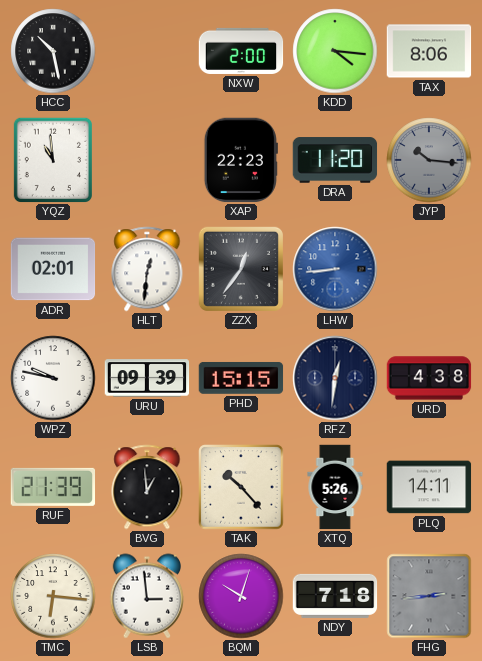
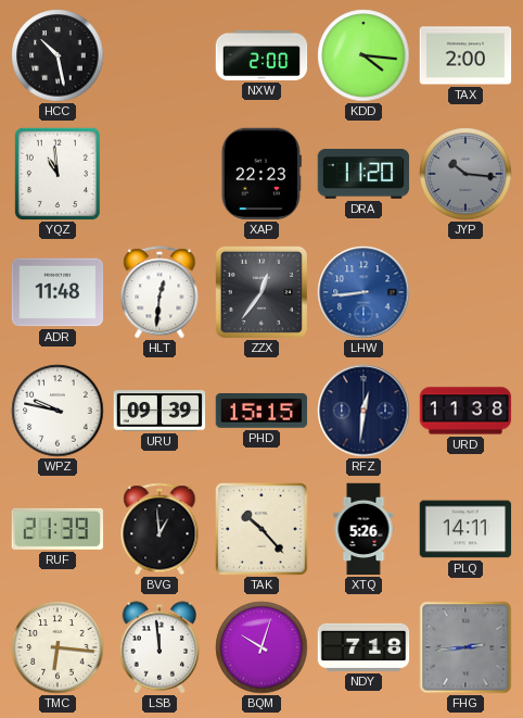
TAX: 8:06 -> 2:00 (465, 55)
ADR: 02:01 -> 11:48 (58, 292)
URD: 4:38 -> 11:38 (465, 411)
LSB: 2:59 -> 11:59 (160, 647)
